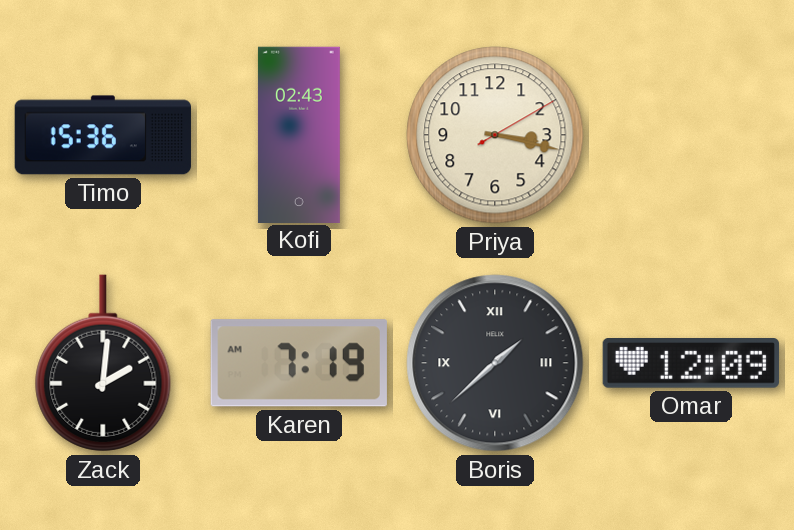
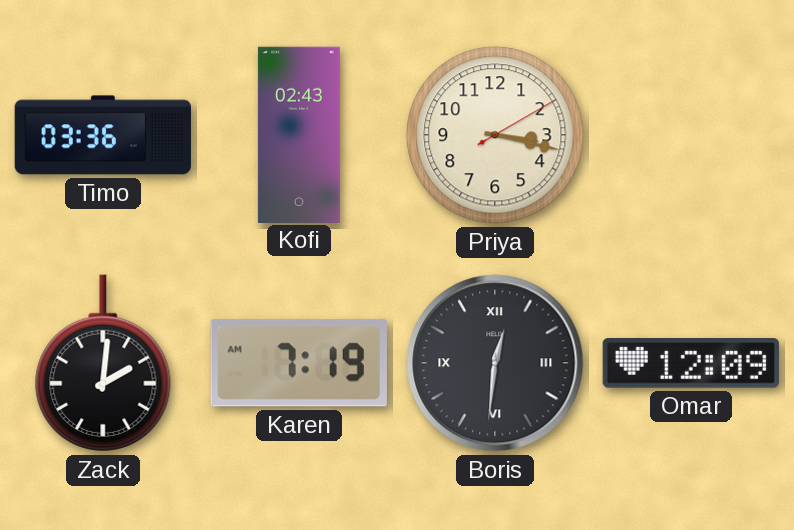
Timo: 15:36 -> 03:36 (102, 135)
Boris: 1:38 -> 12:31 (495, 363)
